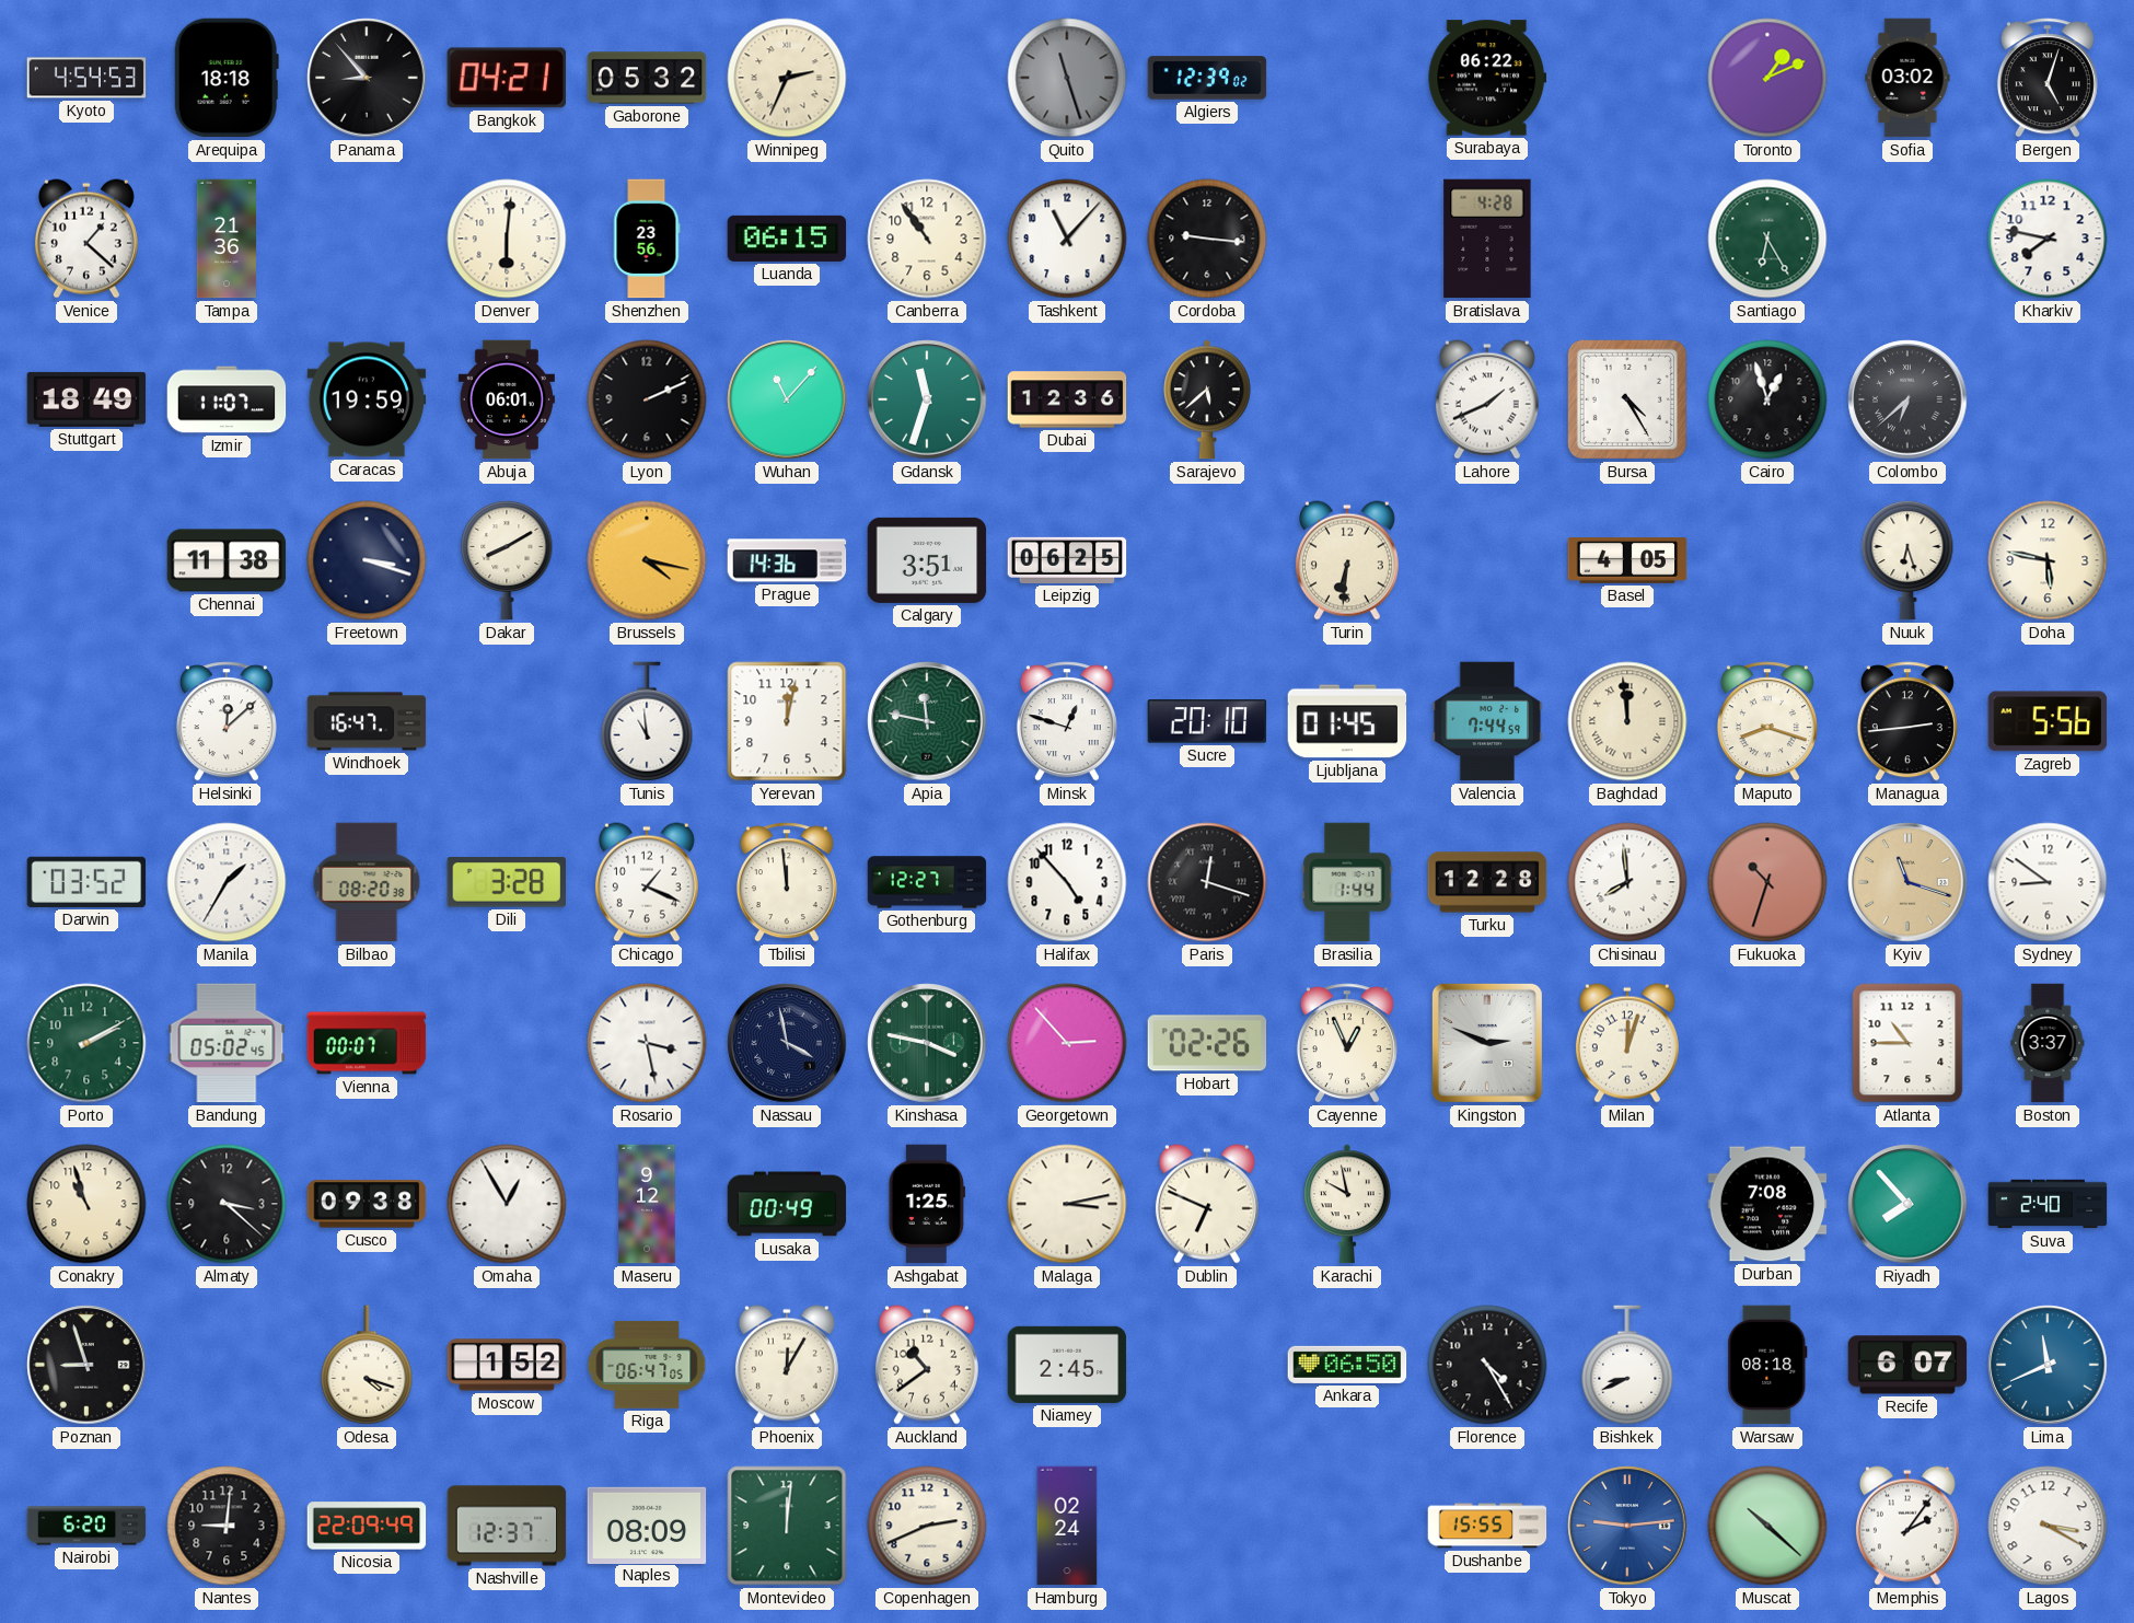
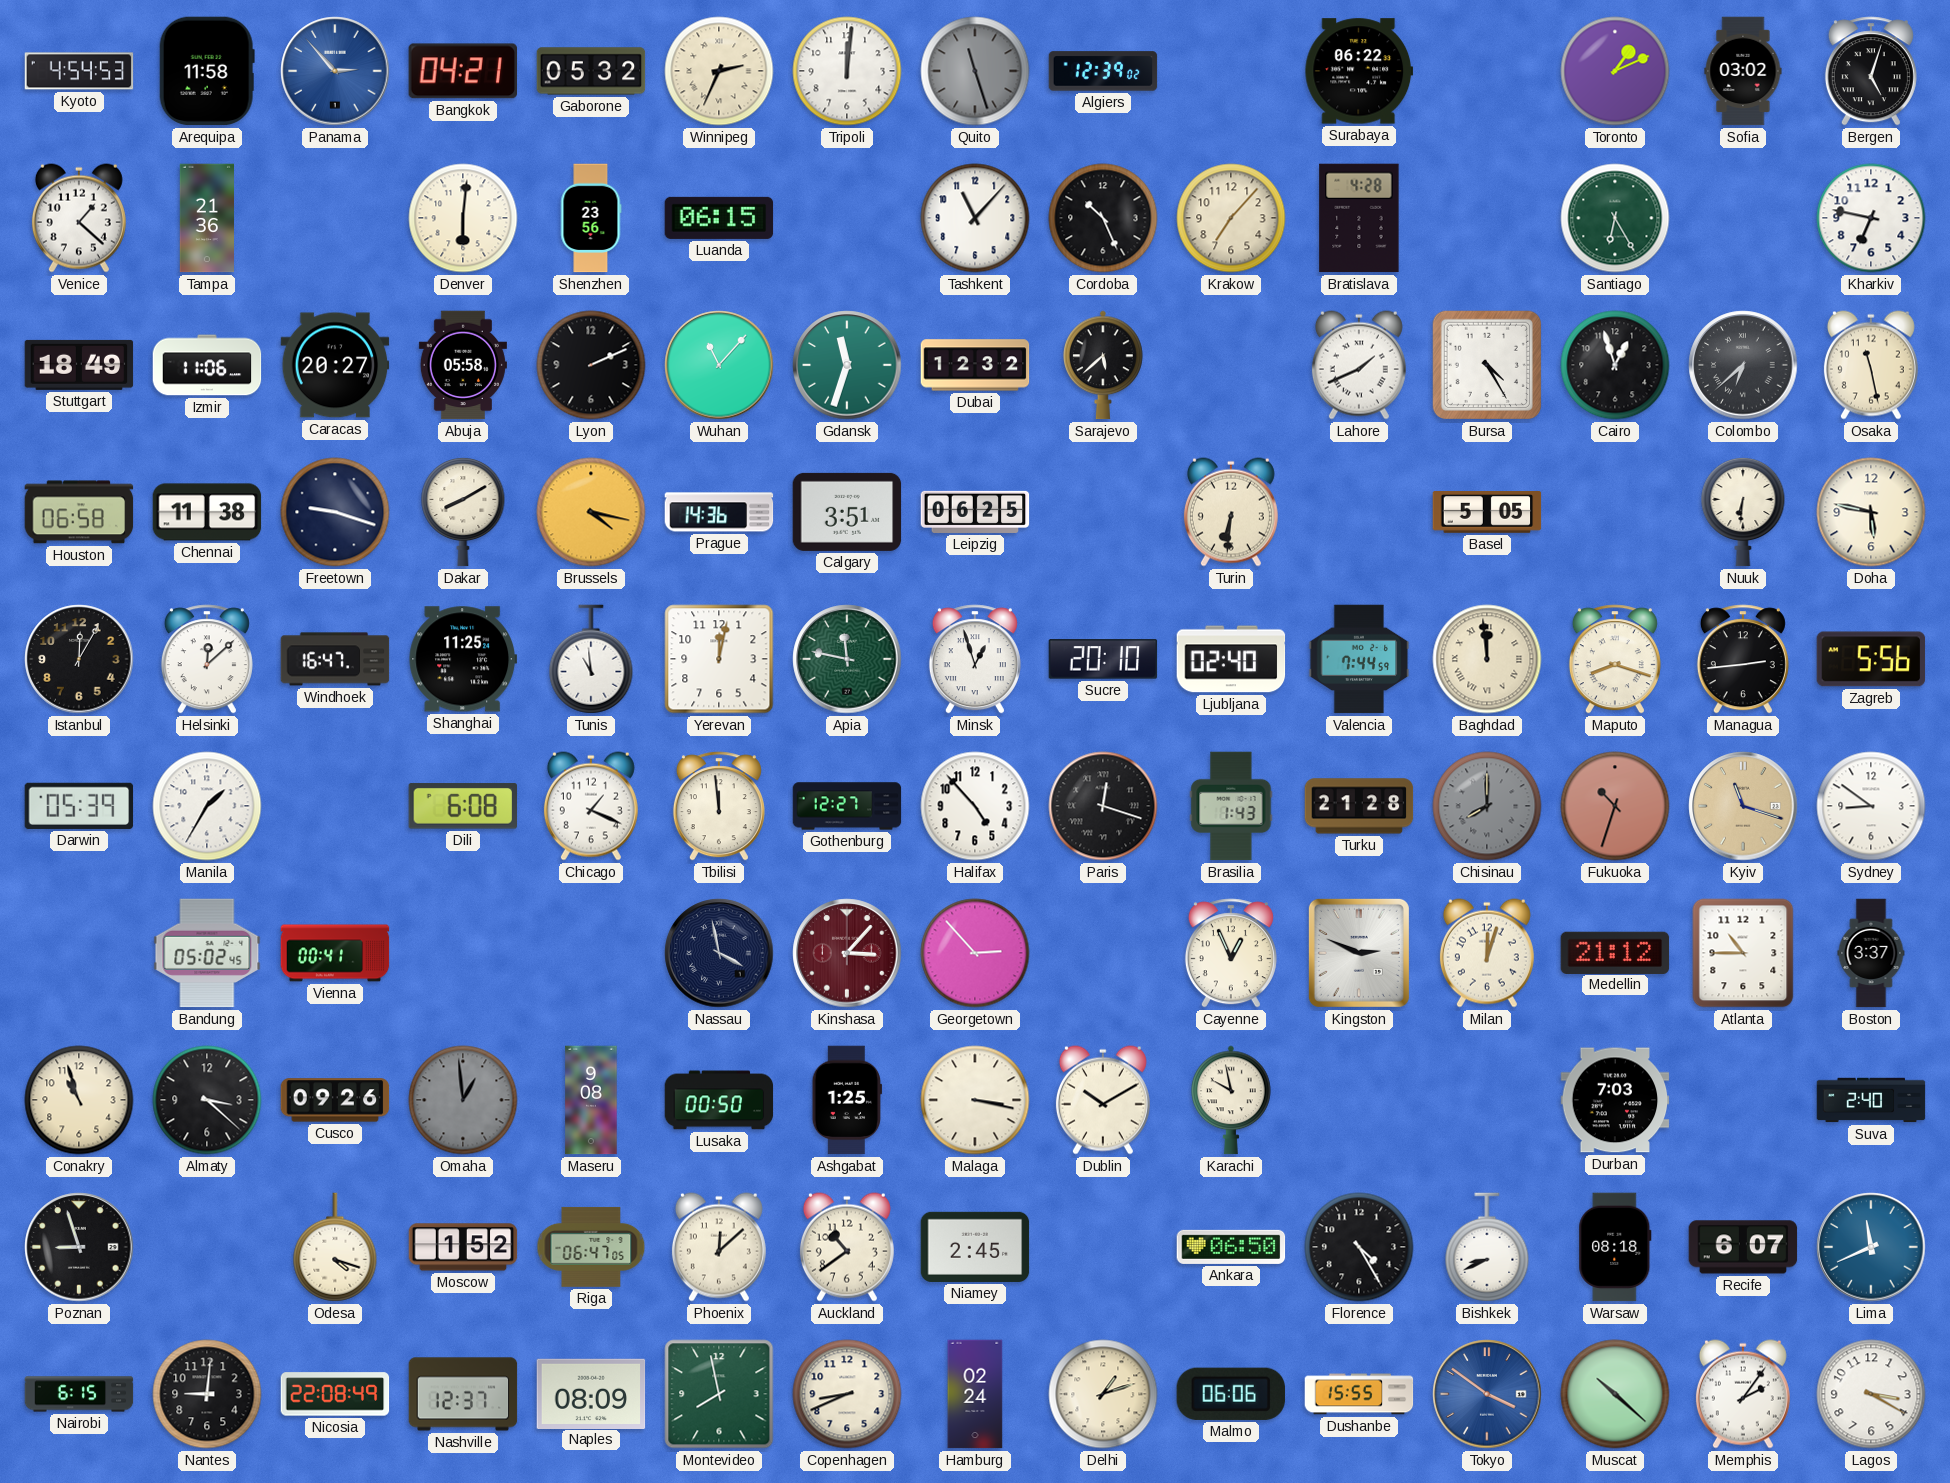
Arequipa: 18:18 -> 11:58 (207, 71)
Panama: 8:53 -> 2:53 (335, 71)
Panama dial: black -> blue (335, 71)
Tripoli: none -> 12:01 (847, 71)
Canberra: 10:54 -> none (927, 239)
Cordoba: 9:16 -> 10:26 (1103, 218)
Krakow: none -> 7:07 (1231, 218)
Kharkiv: 7:47 -> 6:47 (1871, 218)
Izmir: 11:07 -> 11:06 (207, 365)
Caracas: 19:59 -> 20:27 (335, 365)
Abuja: 06:01 -> 05:58 (463, 365)
Dubai: 12:36 -> 12:32 (975, 365)
Osaka: none -> 11:28 (1871, 365)
Houston: none -> 06:58 (79, 512)
Freetown: 3:18 -> 9:18 (335, 512)
Basel: 4:05 -> 5:05 (1487, 513)
Nuuk: 6:27 -> 6:31 (1743, 512)
Istanbul: none -> 12:05 (79, 659)
Shanghai: none -> 11:25 (463, 659)
Minsk: 12:48 -> 12:57 (975, 659)
Ljubljana: 01:45 -> 02:40 (1231, 659)
Darwin: 03:52 -> 05:39 (79, 806)
Bilbao: 08:20 -> none (367, 882)
Dili: 3:28 -> 6:08 (462, 806)
Brasilia: 1:44 -> 1:43 (1231, 806)
Turku: 12:28 -> 21:28 (1359, 806)
Chisinau: 7:59 -> 8:00 (1487, 806)
Chisinau dial: white -> grey (1487, 806)
Porto: 2:10 -> none (86, 1043)
Vienna: 00:07 -> 00:41 (335, 953)
Rosario: 3:28 -> none (647, 1043)
Kinshasa: 3:47 -> 3:07 (847, 953)
Kinshasa dial: green -> burgundy (847, 953)
Hobart: 02:26 -> none (1207, 1043)
Medellin: none -> 21:12 (1615, 952)
Cusco: 09:38 -> 09:26 (335, 1100)
Omaha: 12:55 -> 12:59 (463, 1100)
Omaha dial: white -> grey (463, 1100)
Maseru: 9:12 -> 9:08 (591, 1100)
Lusaka: 00:49 -> 00:50 (719, 1100)
Malaga: 3:13 -> 3:17 (975, 1100)
Dublin: 6:49 -> 10:10 (1103, 1100)
Durban: 7:08 -> 7:03 (1615, 1100)
Riyadh: 7:53 -> none (1907, 1204)
Phoenix: 12:05 -> 12:08 (719, 1247)
Nairobi: 6:20 -> 6:15 (79, 1394)
Nicosia: 22:09 -> 22:08 (335, 1394)
Montevideo: 12:01 -> 7:58 (719, 1394)
Copenhagen: 2:41 -> 8:41 (847, 1394)
Delhi: none -> 1:12 (1103, 1394)
Malmo: none -> 06:06 (1231, 1394)
Tokyo: 9:14 -> 3:51 (1487, 1394)
